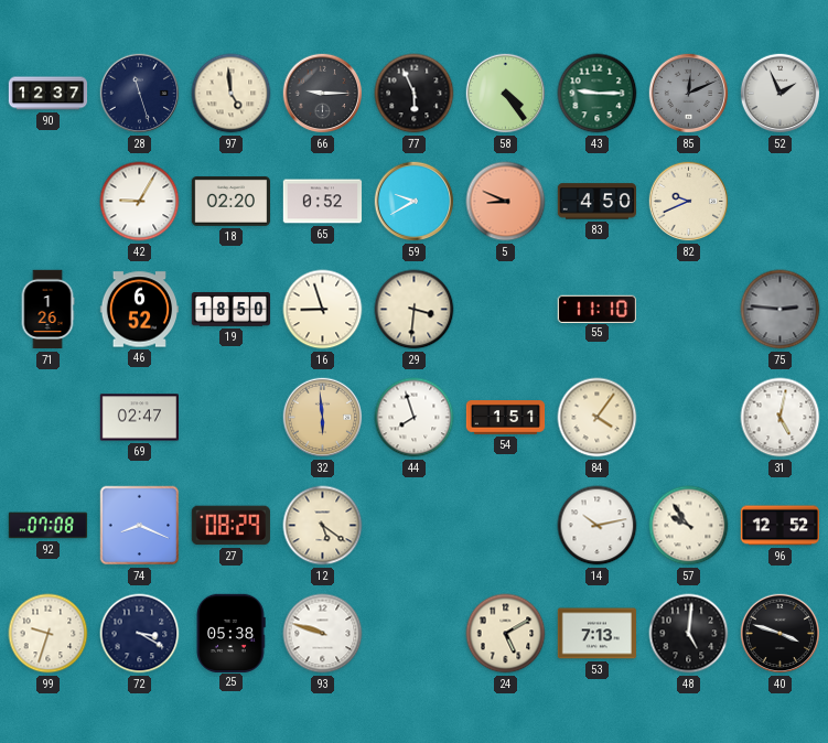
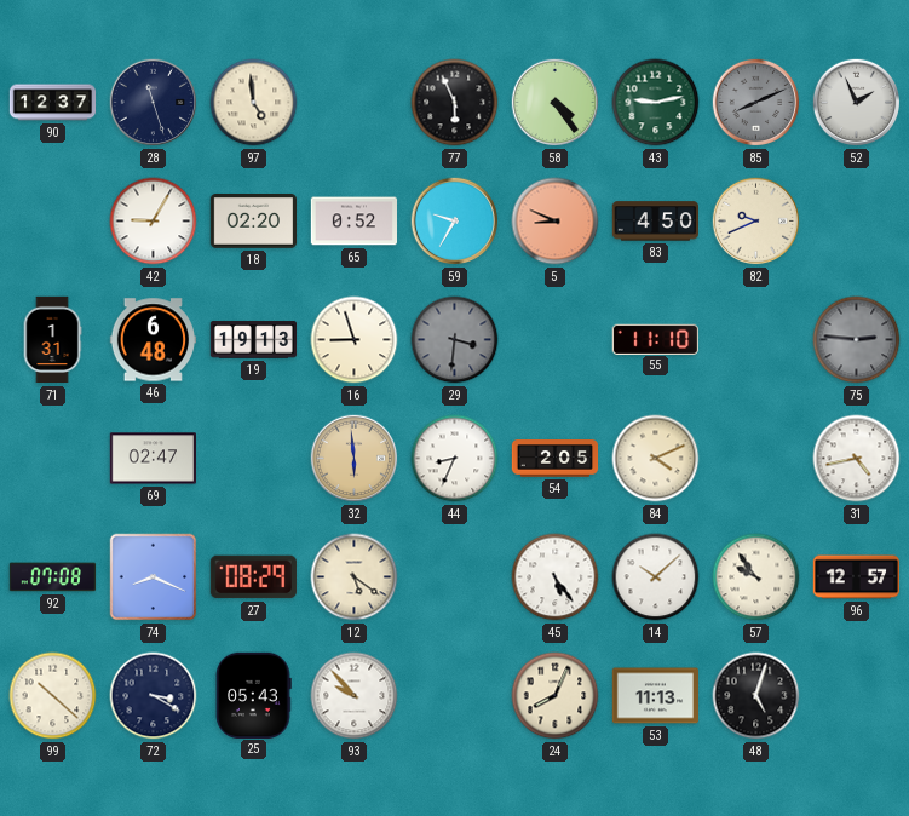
66: 9:15 -> none (323, 94)
43: 9:15 -> 9:13 (656, 103)
85: 12:11 -> 8:11 (756, 103)
59: 9:40 -> 9:35 (455, 222)
71: 1:26 -> 1:31 (52, 340)
46: 6:52 -> 6:48 (153, 340)
19: 18:50 -> 19:13 (254, 340)
29 dial: cream -> grey (455, 340)
44: 7:57 -> 8:34 (455, 459)
54: 1:51 -> 2:05 (556, 459)
84: 4:06 -> 4:11 (656, 459)
31: 5:02 -> 4:43 (857, 459)
45: none -> 5:24 (556, 577)
14: 10:13 -> 10:08 (656, 577)
96: 12:52 -> 12:57 (856, 577)
99: 9:33 -> 10:22 (53, 696)
25: 05:38 -> 05:43 (253, 695)
93: 9:48 -> 9:53 (355, 696)
24: 5:10 -> 8:04 (556, 696)
53: 7:13 -> 11:13 (655, 696)
48: 5:01 -> 5:03 (756, 696)
40: 3:48 -> none (781, 634)
